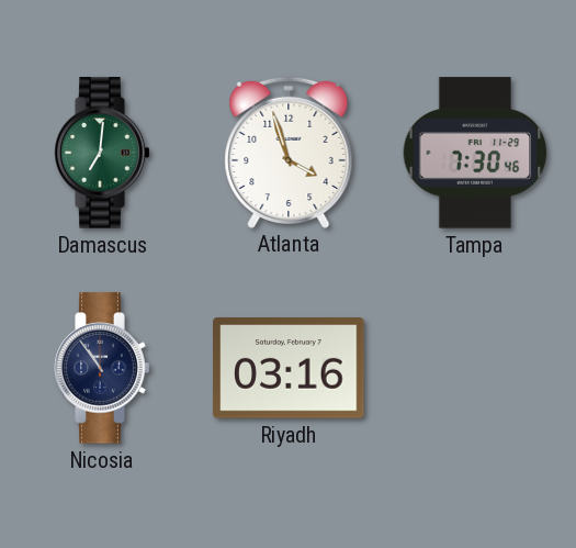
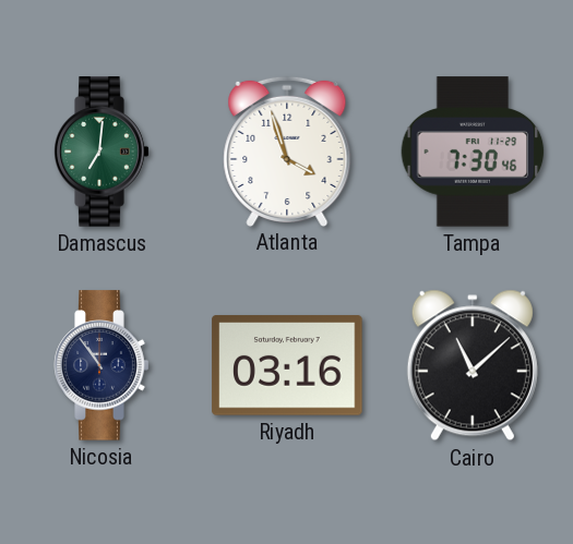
Cairo: none -> 11:08 (473, 365)
